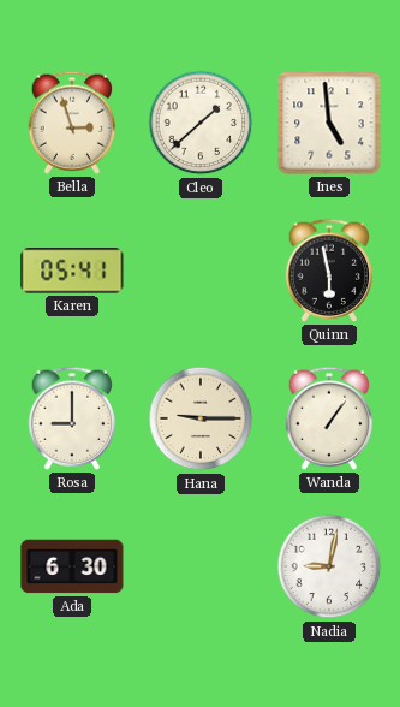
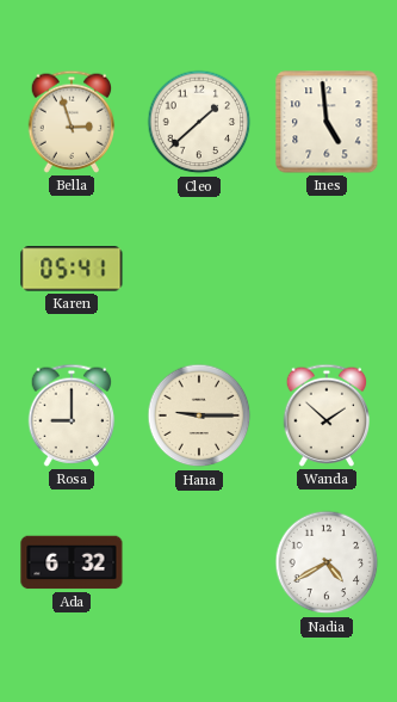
Quinn: 5:58 -> none (329, 271)
Wanda: 1:06 -> 1:52 (327, 415)
Ada: 6:30 -> 6:32 (72, 562)
Nadia: 9:02 -> 4:40 (327, 562)
